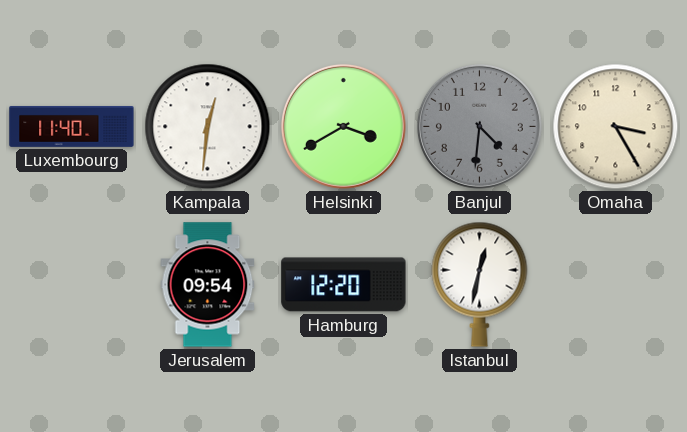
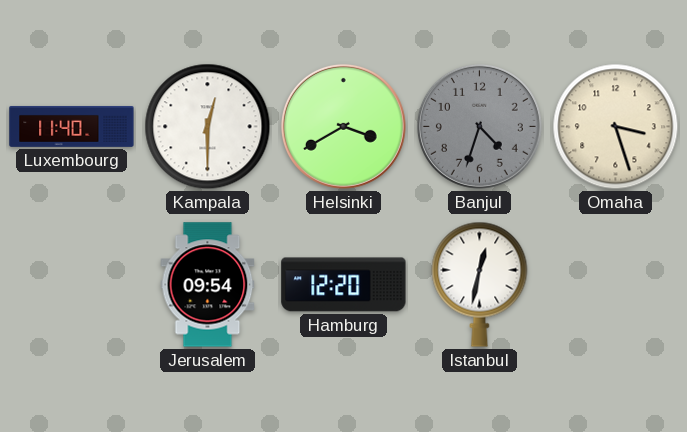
Kampala: 12:31 -> 12:30 (208, 127)
Banjul: 4:31 -> 4:33 (479, 126)
Omaha: 3:25 -> 3:27 (616, 127)
